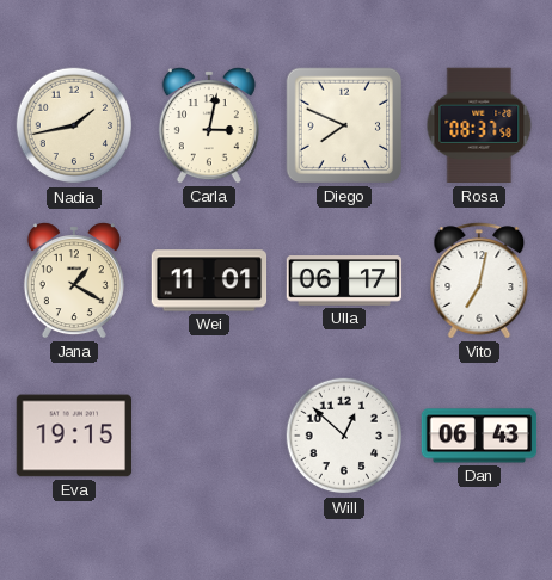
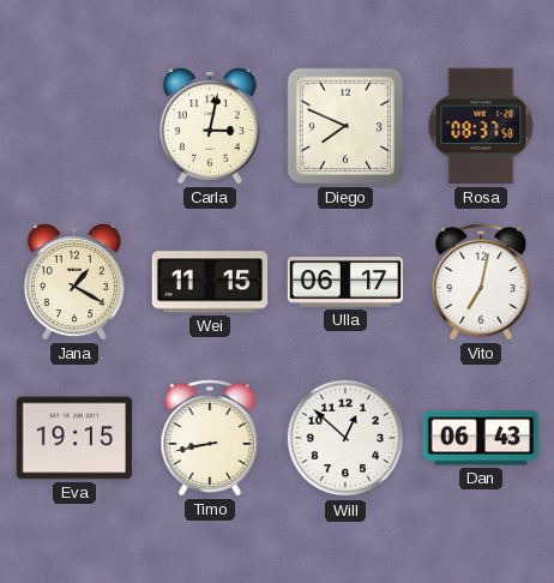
Nadia: 1:43 -> none (74, 125)
Wei: 11:01 -> 11:15 (210, 282)
Timo: none -> 8:43 (210, 438)
